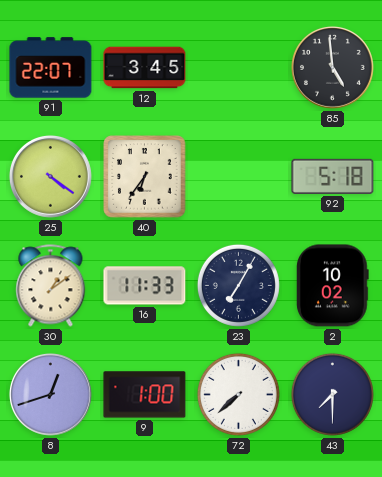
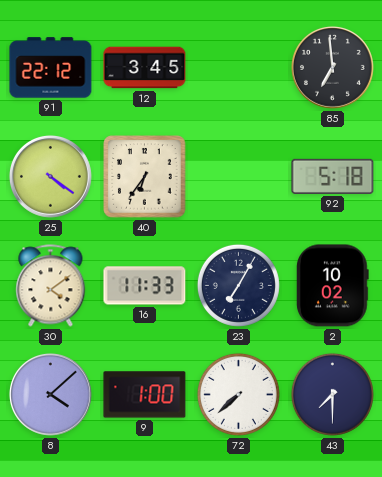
91: 22:07 -> 22:12 (51, 68)
85: 4:59 -> 6:59 (332, 67)
30: 1:09 -> 4:09 (51, 286)
8: 12:42 -> 4:08 (50, 394)
